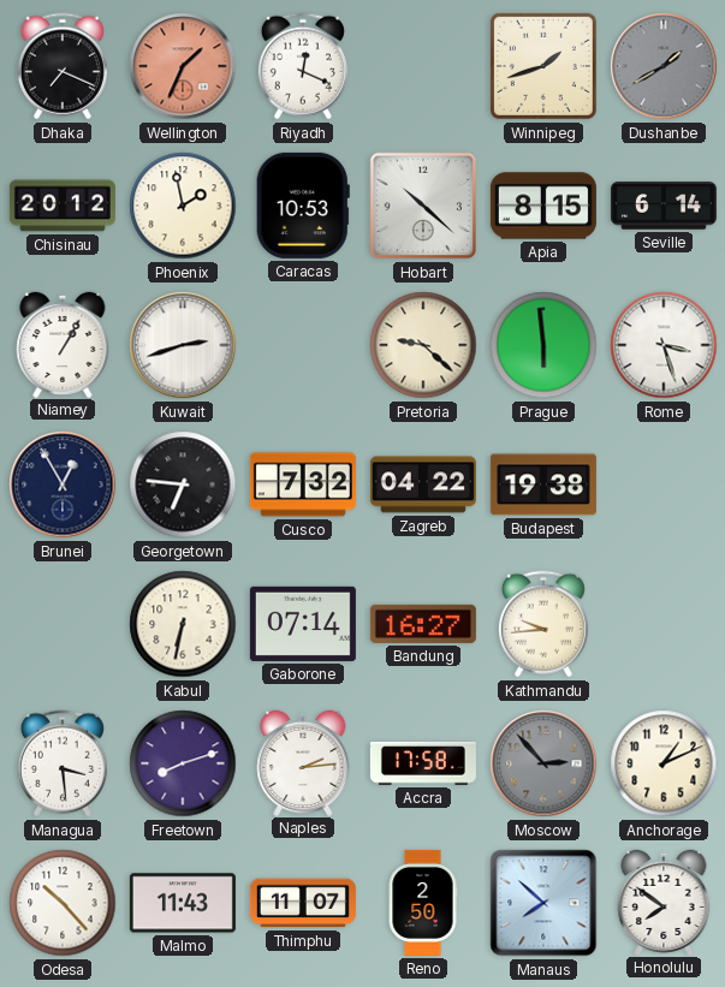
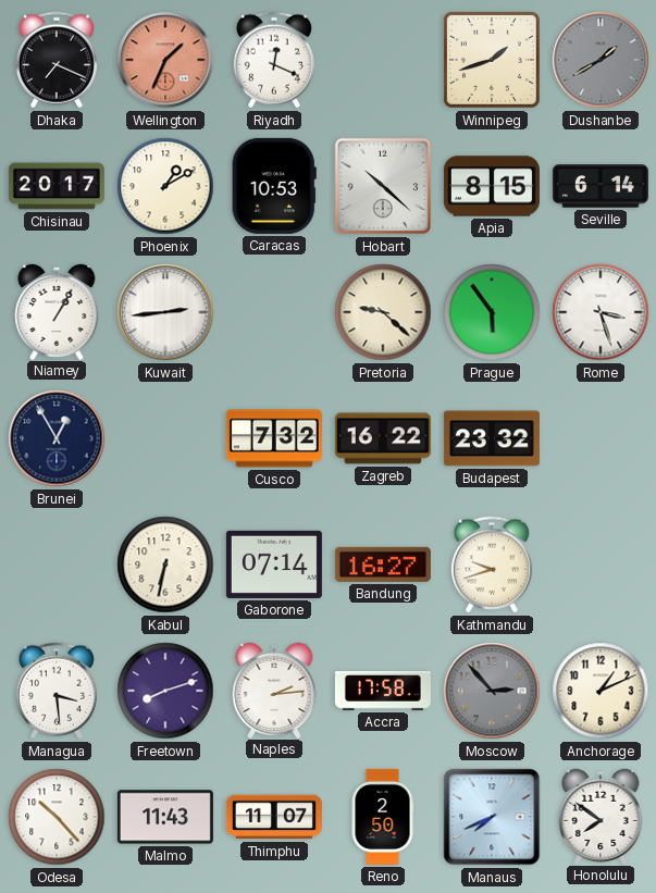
Chisinau: 20:12 -> 20:17 (57, 186)
Phoenix: 1:58 -> 1:10 (165, 186)
Kuwait: 2:42 -> 2:44 (165, 312)
Prague: 5:59 -> 5:54 (492, 312)
Georgetown: 6:46 -> none (183, 484)
Zagreb: 04:22 -> 16:22 (383, 438)
Budapest: 19:38 -> 23:32 (492, 438)
Kathmandu: 9:44 -> 9:42 (492, 565)
Manaus: 7:52 -> 7:41 (492, 817)
